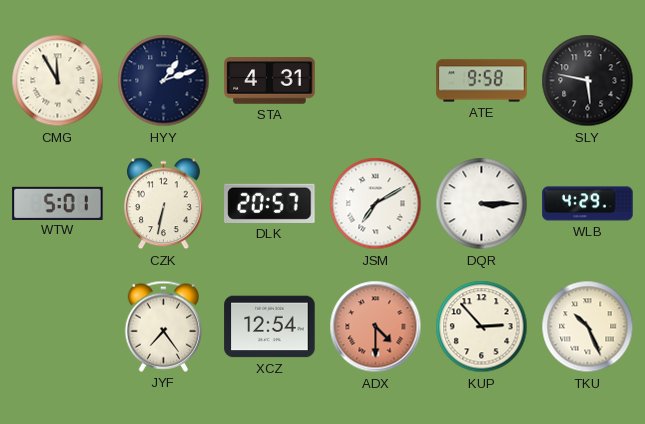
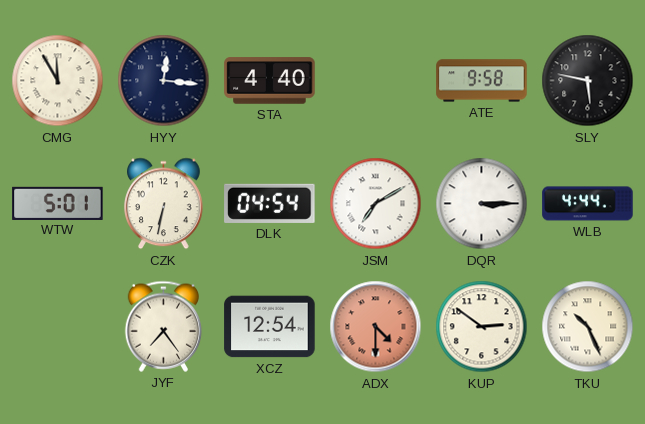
HYY: 1:12 -> 12:16 (164, 81)
STA: 4:31 -> 4:40 (270, 81)
DLK: 20:57 -> 04:54 (270, 203)
WLB: 4:29 -> 4:44 (588, 204)
KUP: 2:53 -> 2:51 (482, 327)
